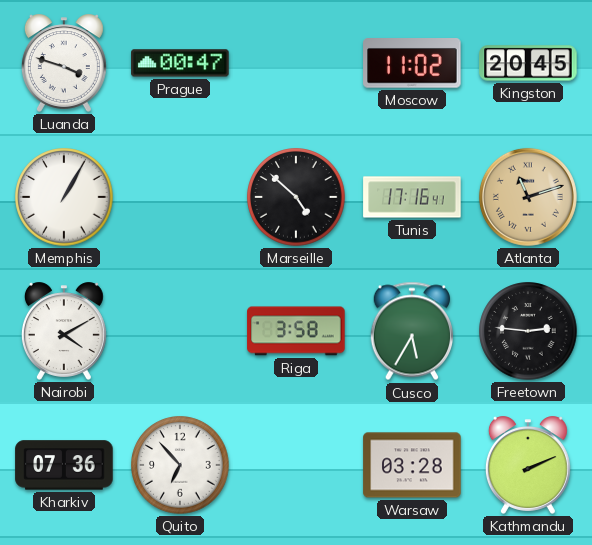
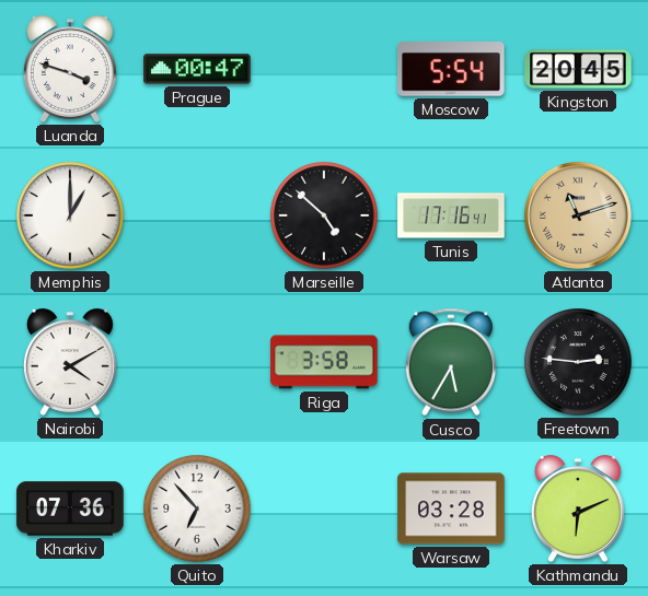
Moscow: 11:02 -> 5:54 (451, 69)
Memphis: 1:05 -> 1:00 (70, 215)
Kathmandu: 2:11 -> 6:11 (578, 509)
